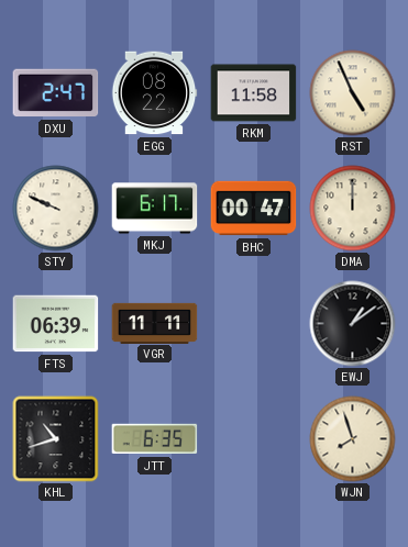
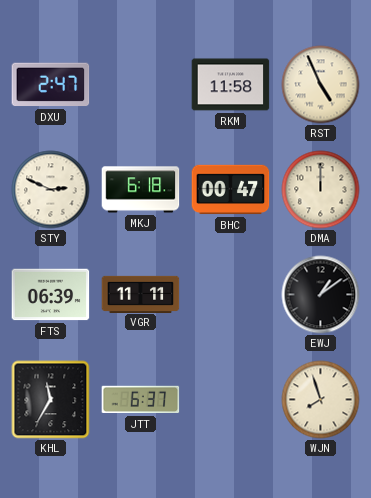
EGG: 08:22 -> none (154, 93)
STY: 9:49 -> 2:49 (51, 190)
MKJ: 6:17 -> 6:18 (141, 190)
KHL: 10:42 -> 11:35 (51, 400)
JTT: 6:35 -> 6:37 (141, 400)
